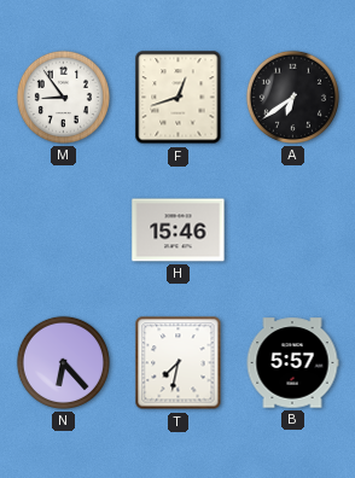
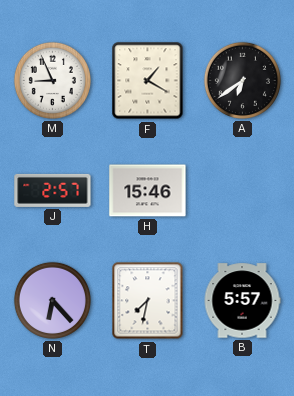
M: 8:54 -> 8:56 (52, 80)
F: 12:42 -> 1:20 (148, 81)
J: none -> 2:57 (53, 190)
